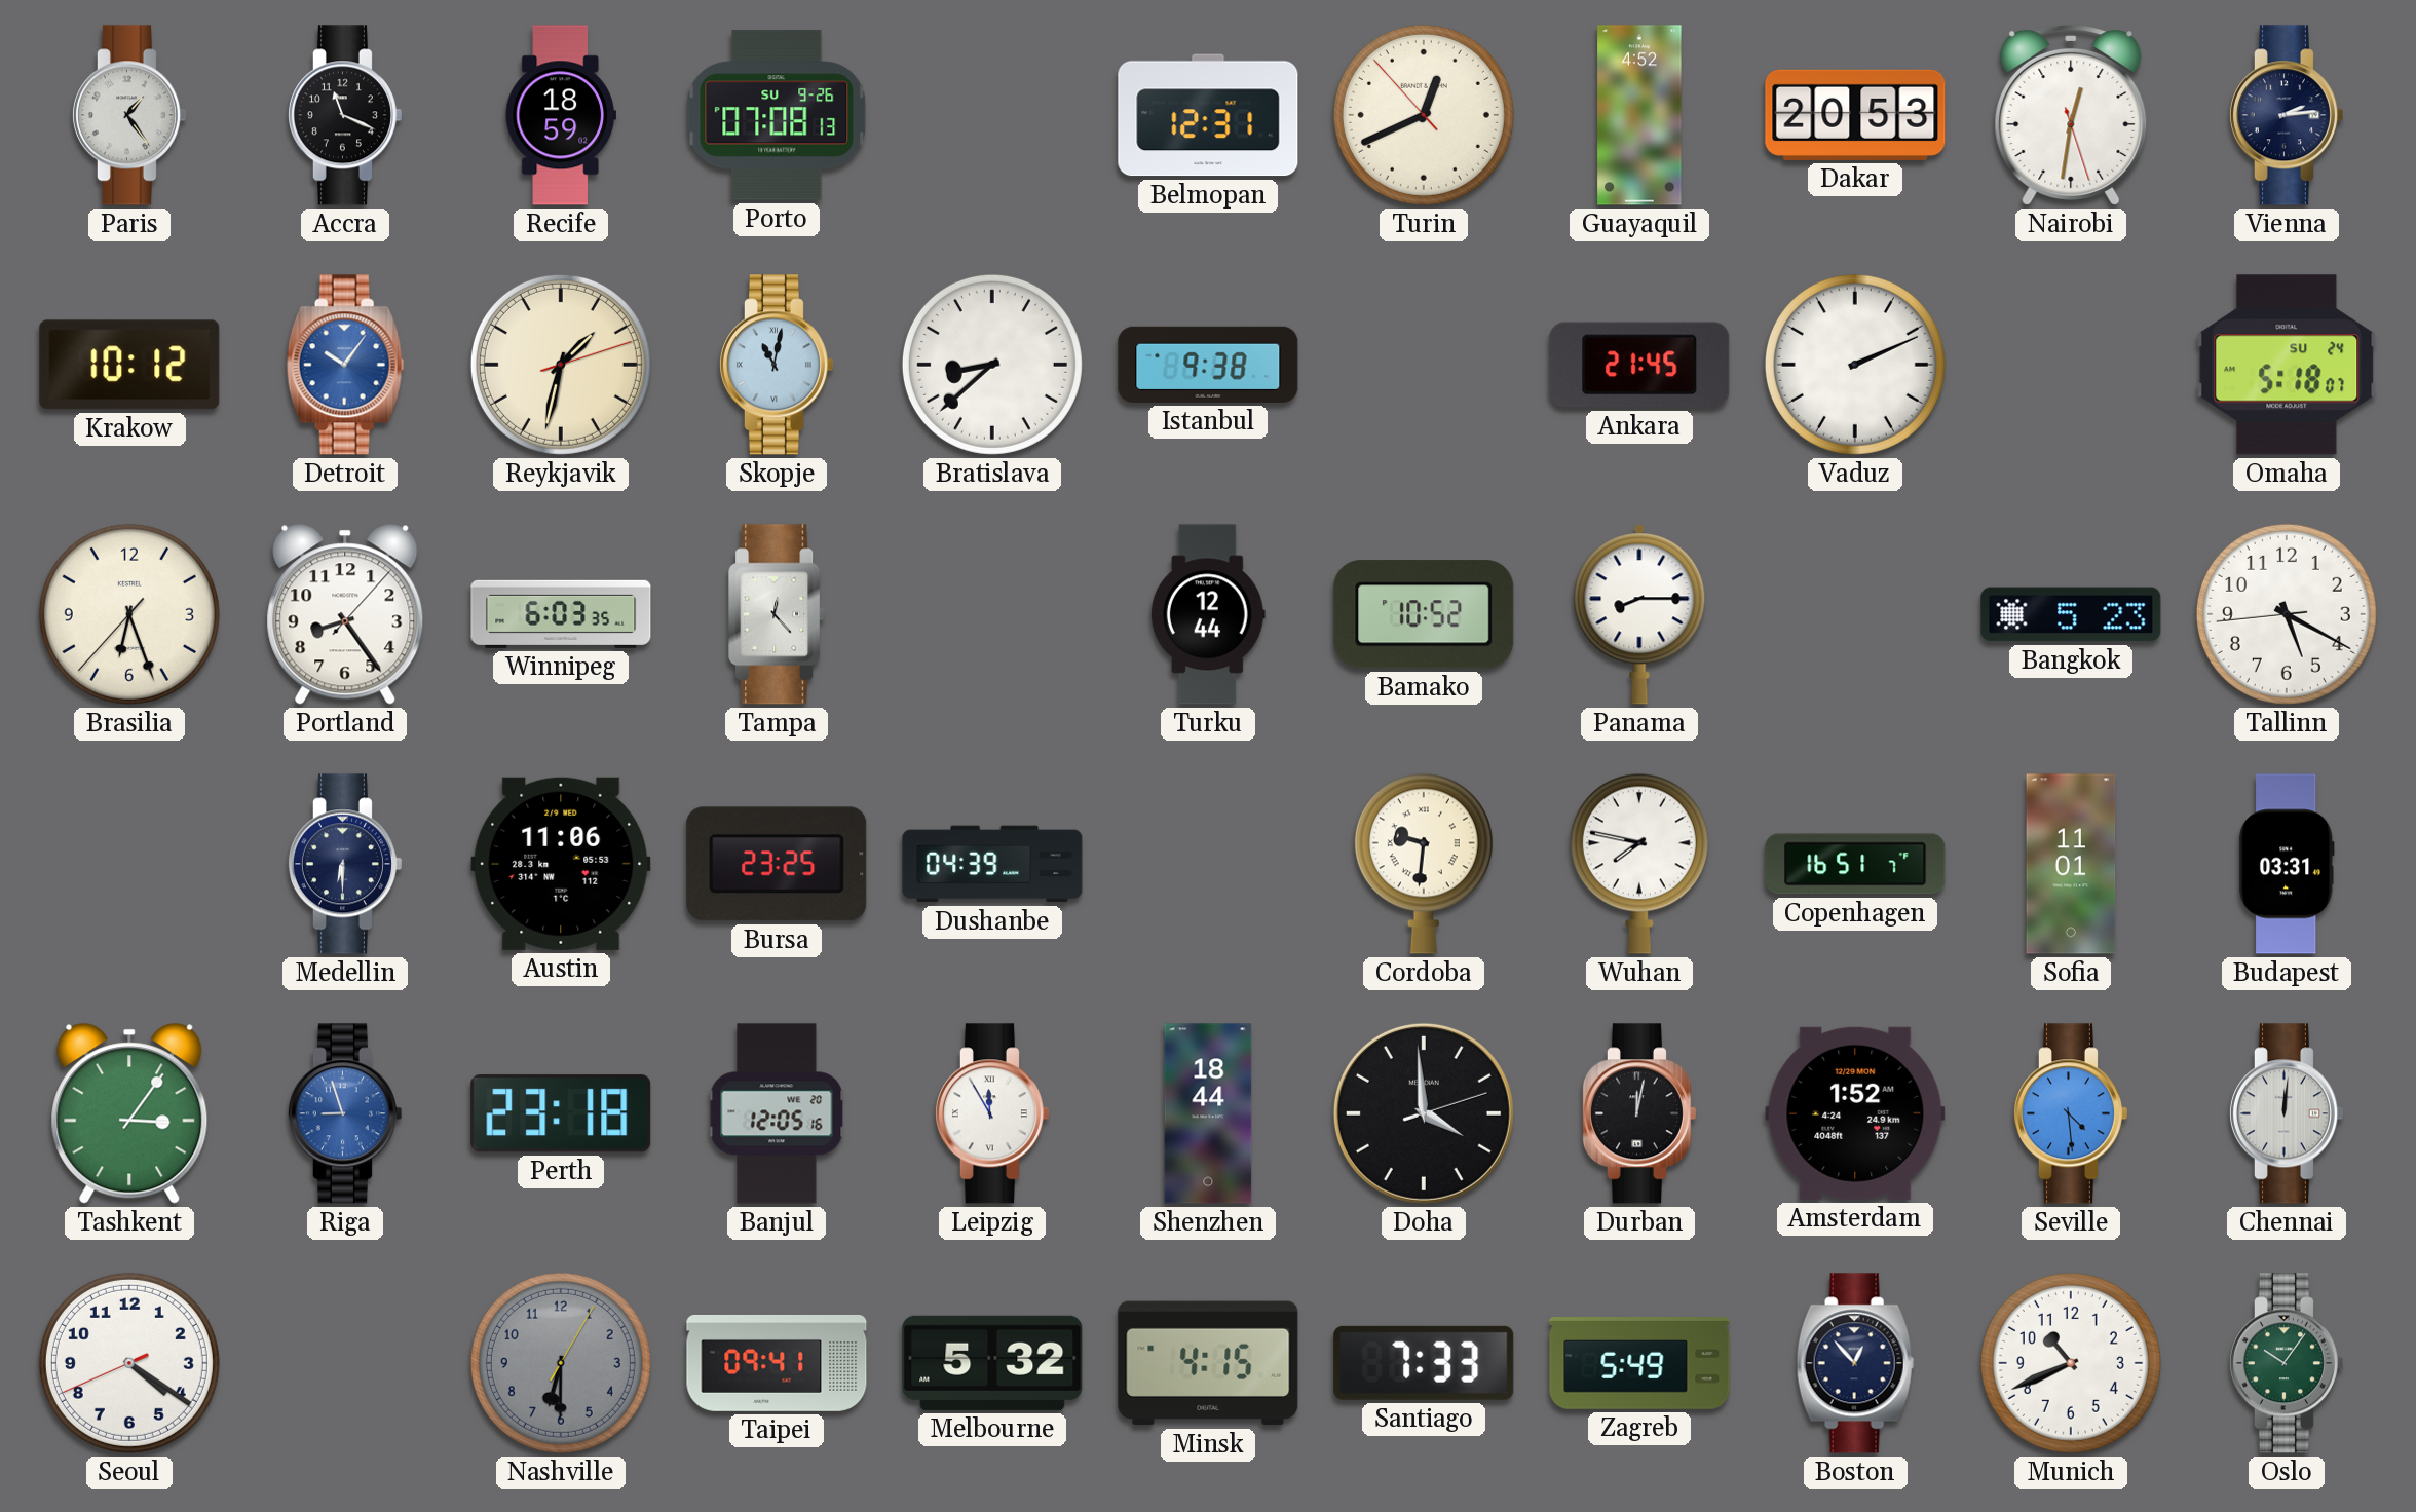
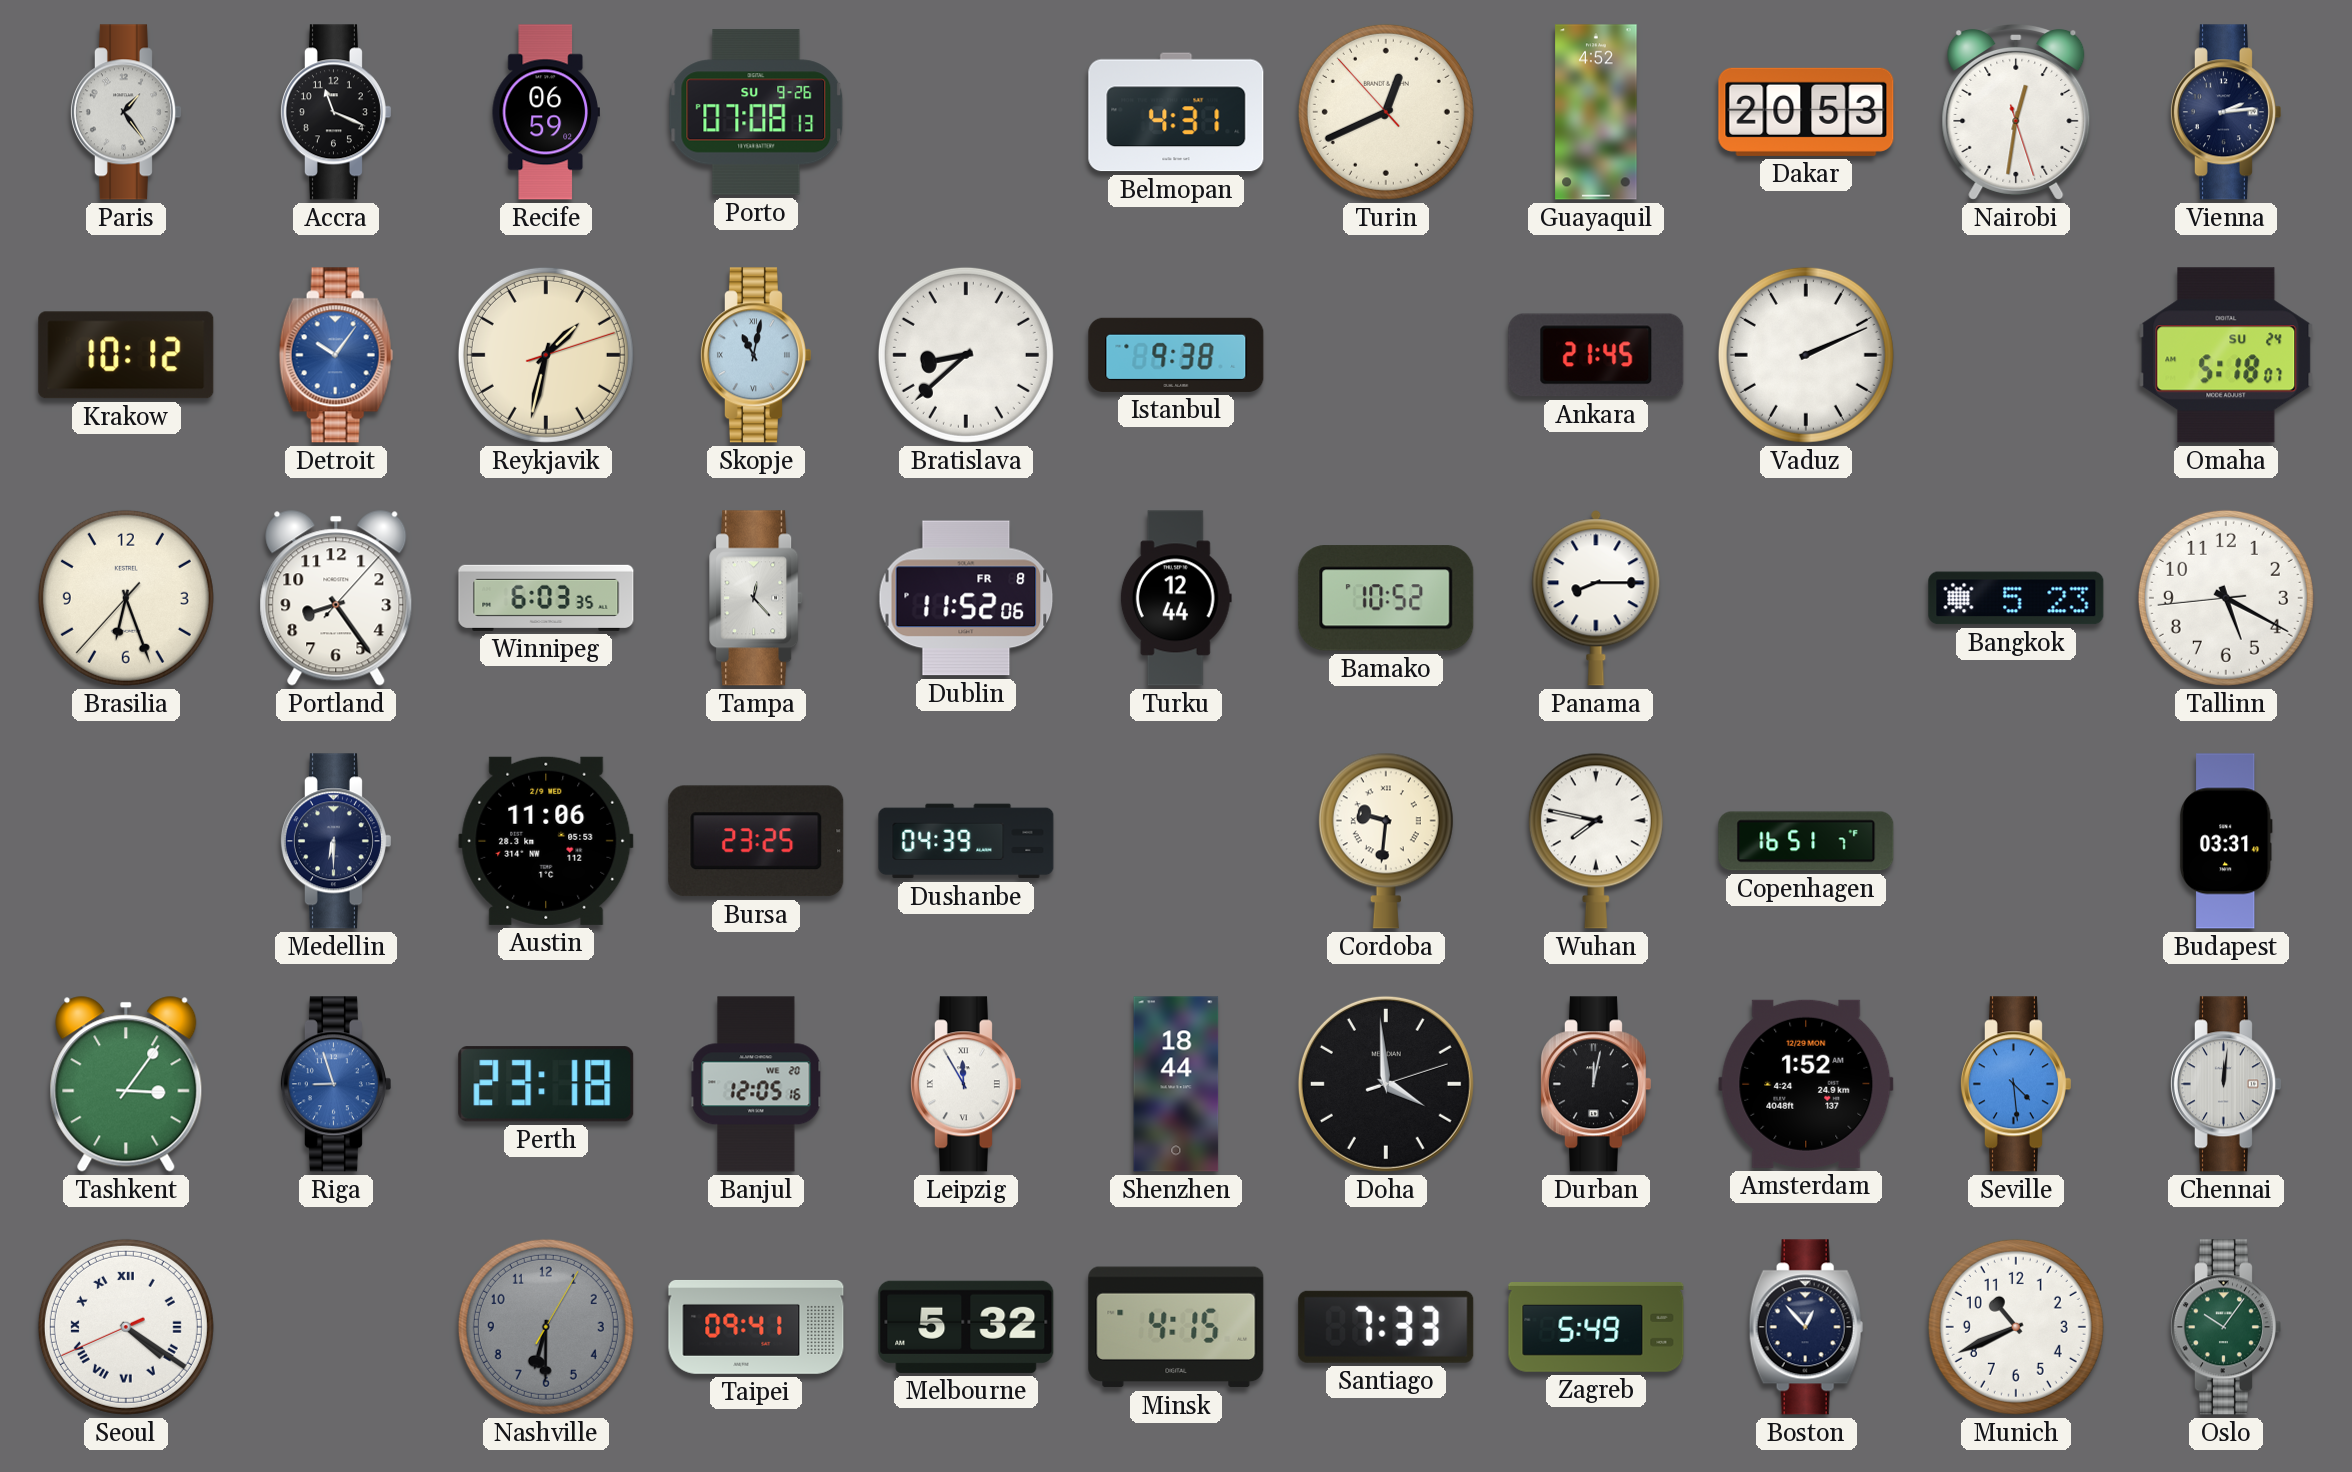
Recife: 18:59 -> 06:59 (546, 112)
Belmopan: 12:31 -> 4:31 (1176, 112)
Dublin: none -> 11:52 (966, 598)
Sofia: 11:01 -> none (2071, 864)
Seoul numerals: Arabic -> Roman (126, 1327)
